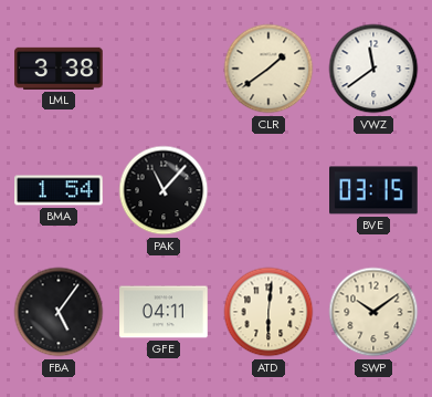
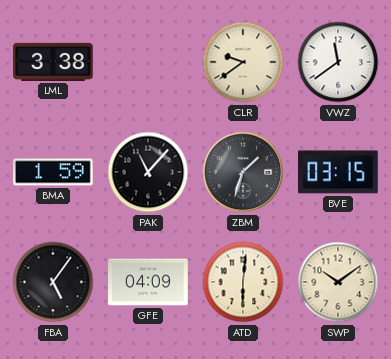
CLR: 1:39 -> 9:39 (243, 62)
BMA: 1:54 -> 1:59 (53, 172)
ZBM: none -> 1:33 (243, 172)
GFE: 04:11 -> 04:09 (148, 282)
